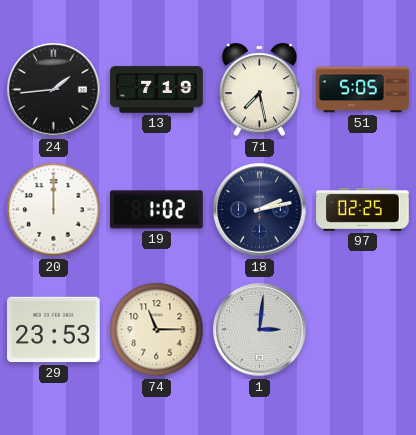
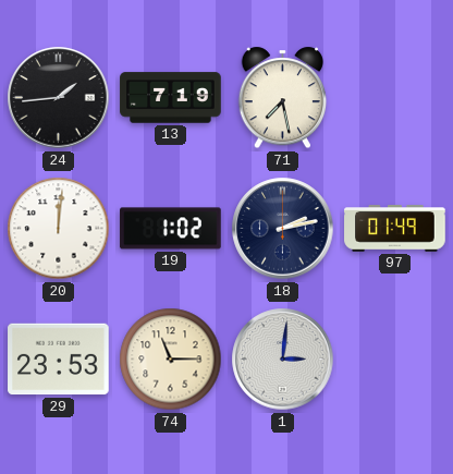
51: 5:05 -> none (363, 90)
20: 12:00 -> 12:01 (59, 229)
97: 02:25 -> 01:49 (395, 229)
